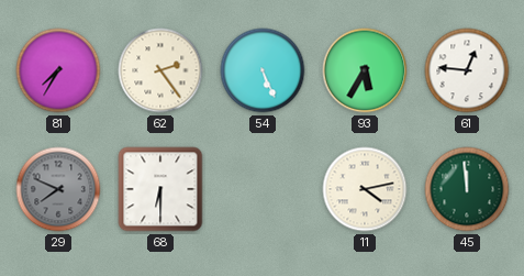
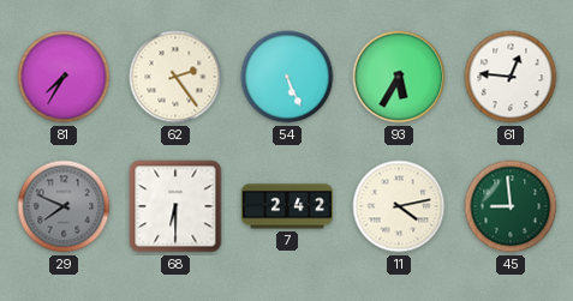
7: none -> 2:42 (286, 206)
45: 11:59 -> 8:59 (511, 206)
